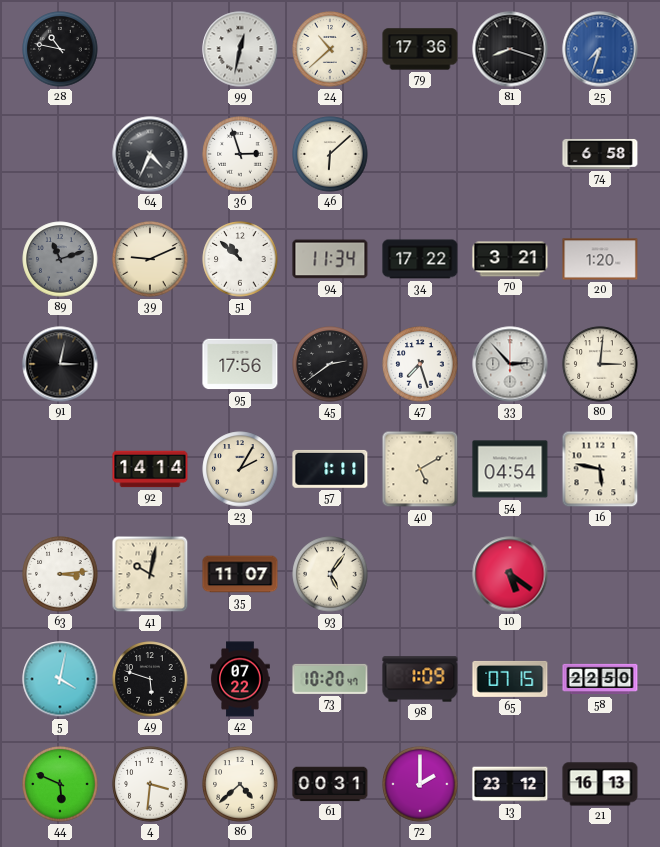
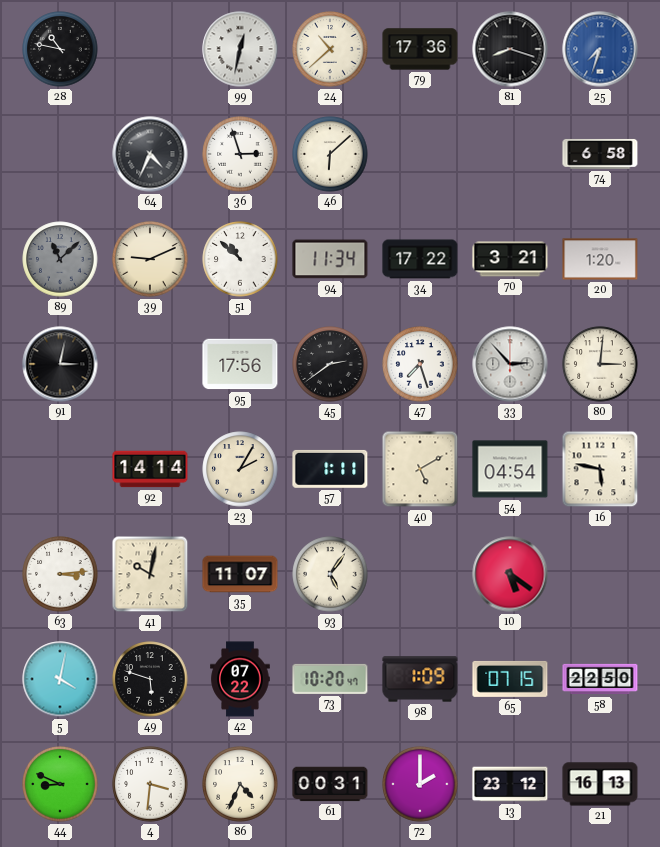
89: 11:12 -> 11:08 (60, 259)
44: 5:49 -> 8:49 (60, 784)
86: 4:38 -> 4:34 (240, 784)
